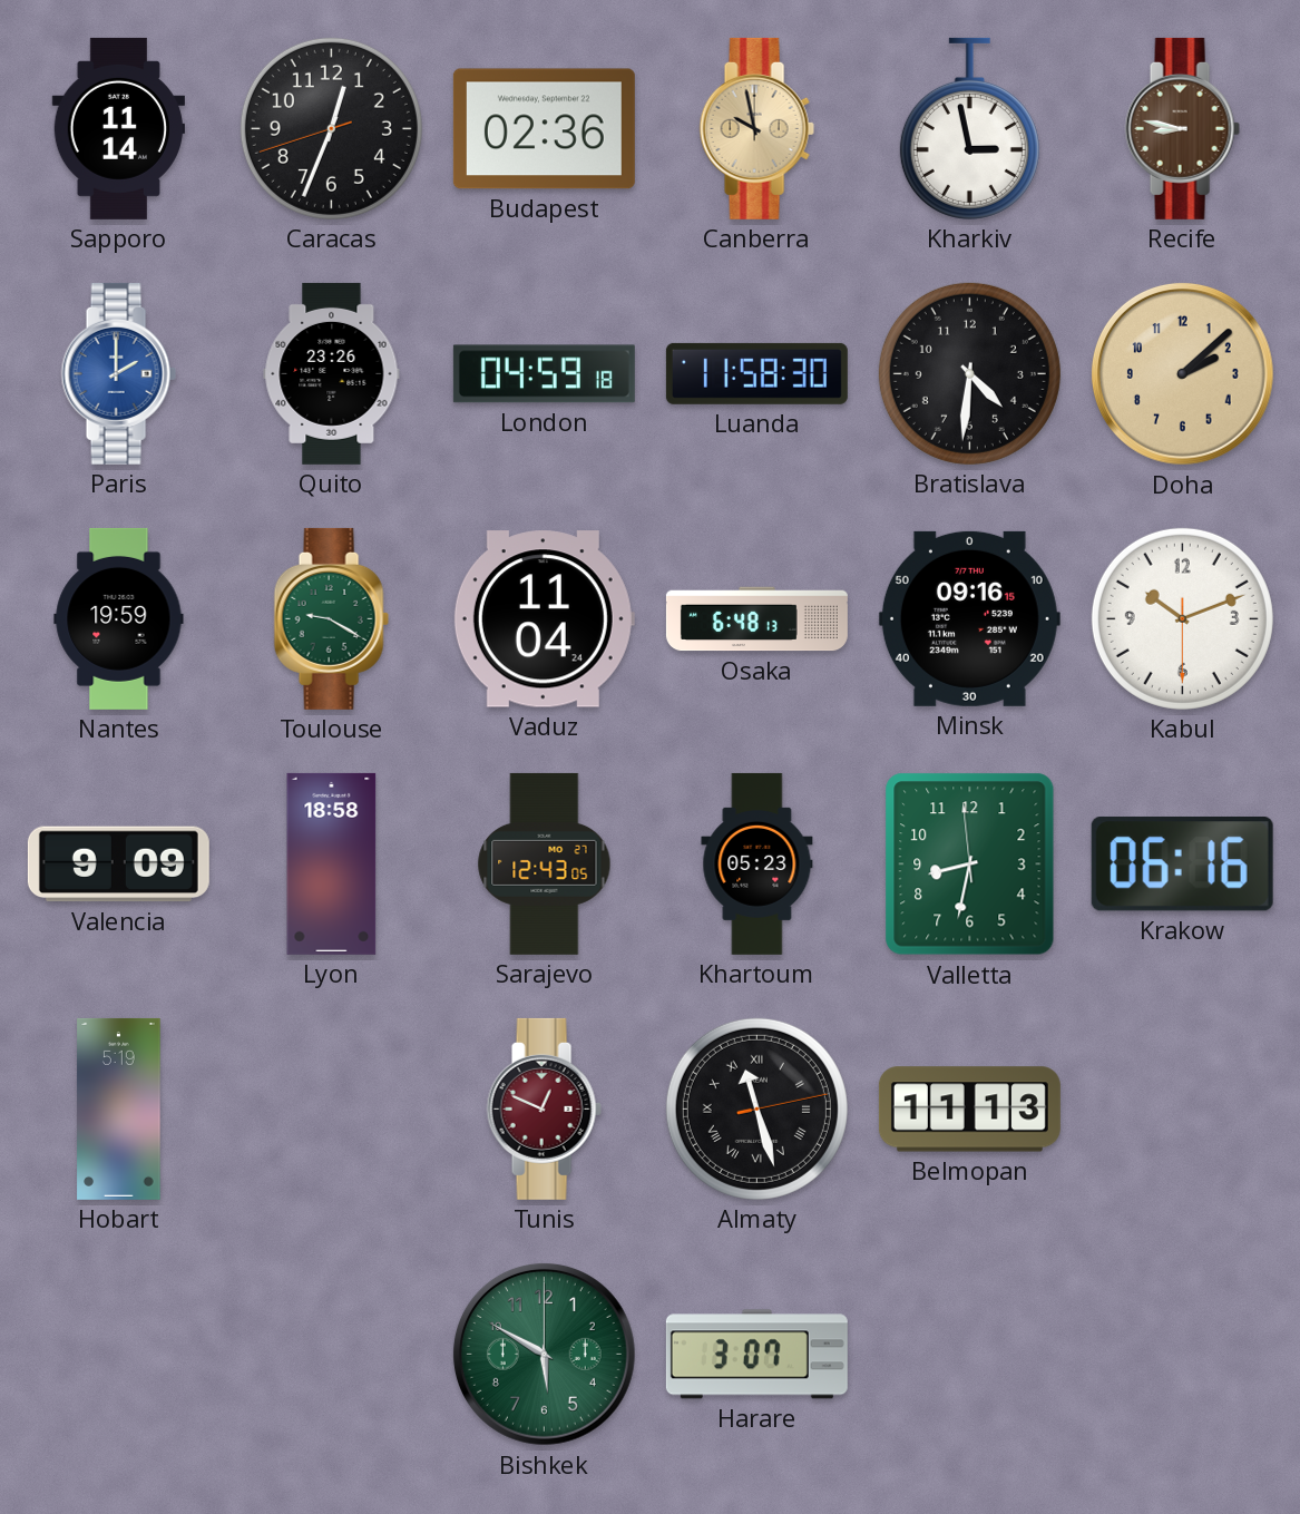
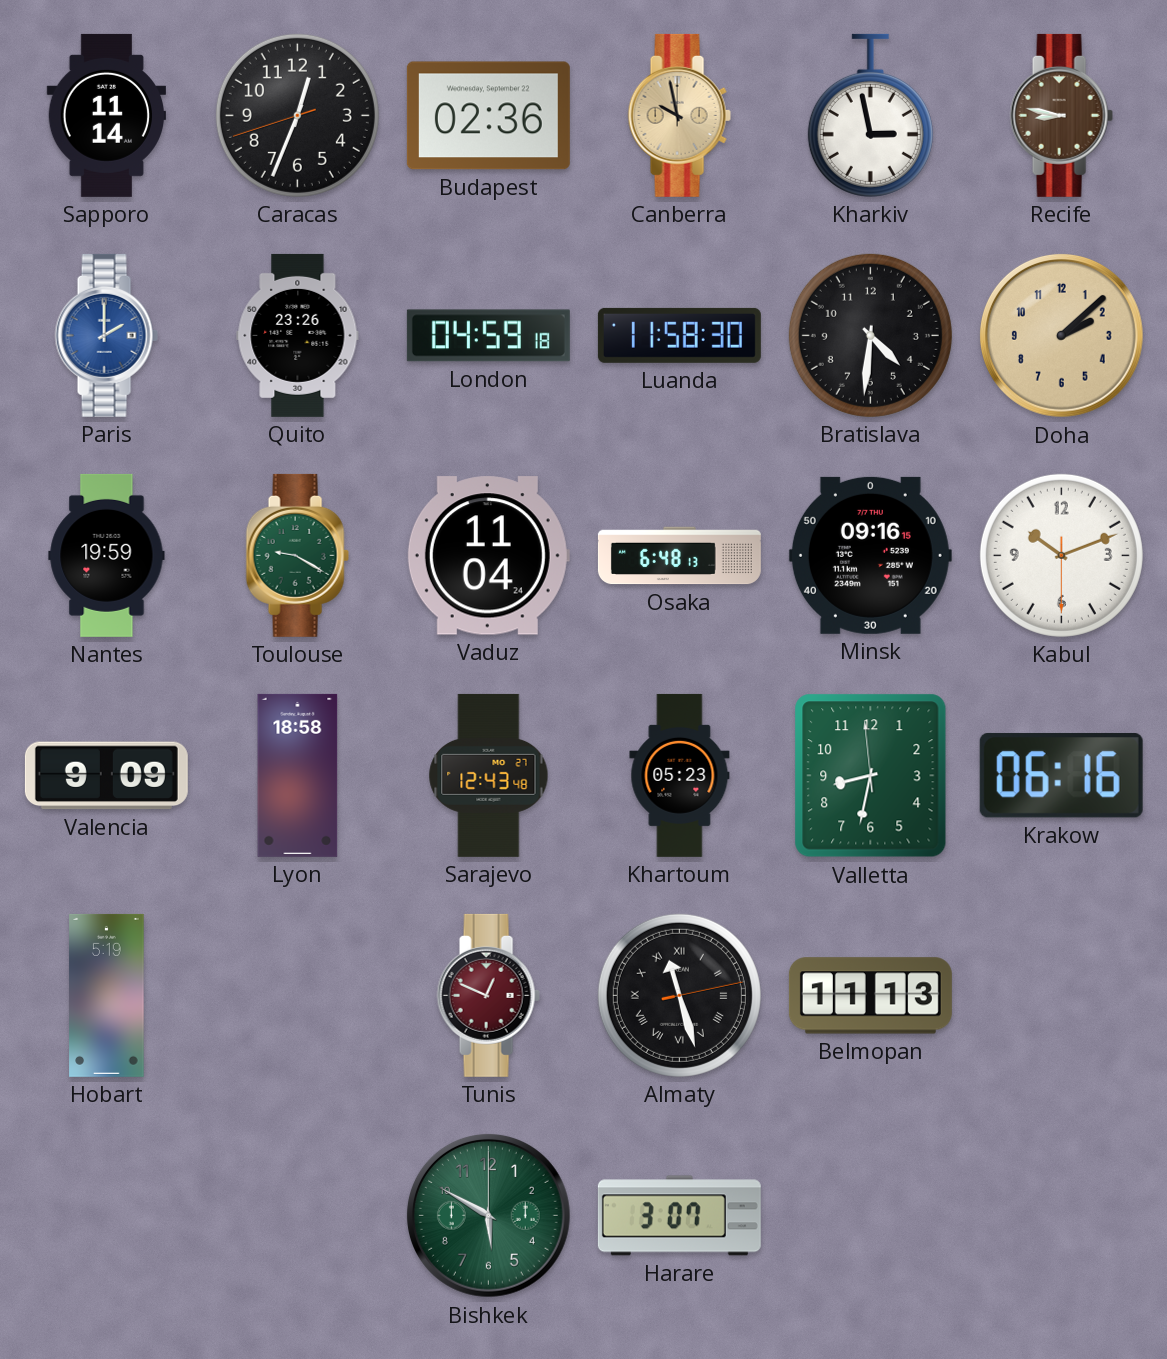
Sarajevo: 12:43:05 -> 12:43:48 (489, 775)
